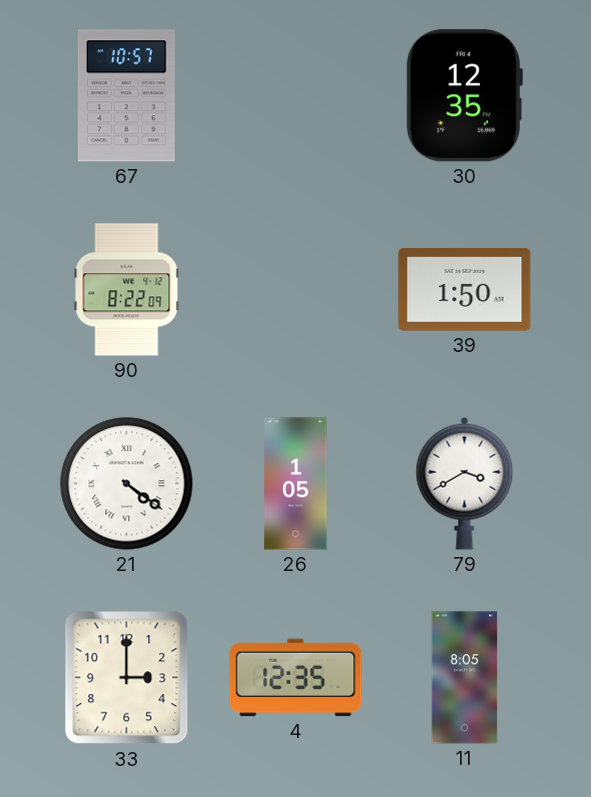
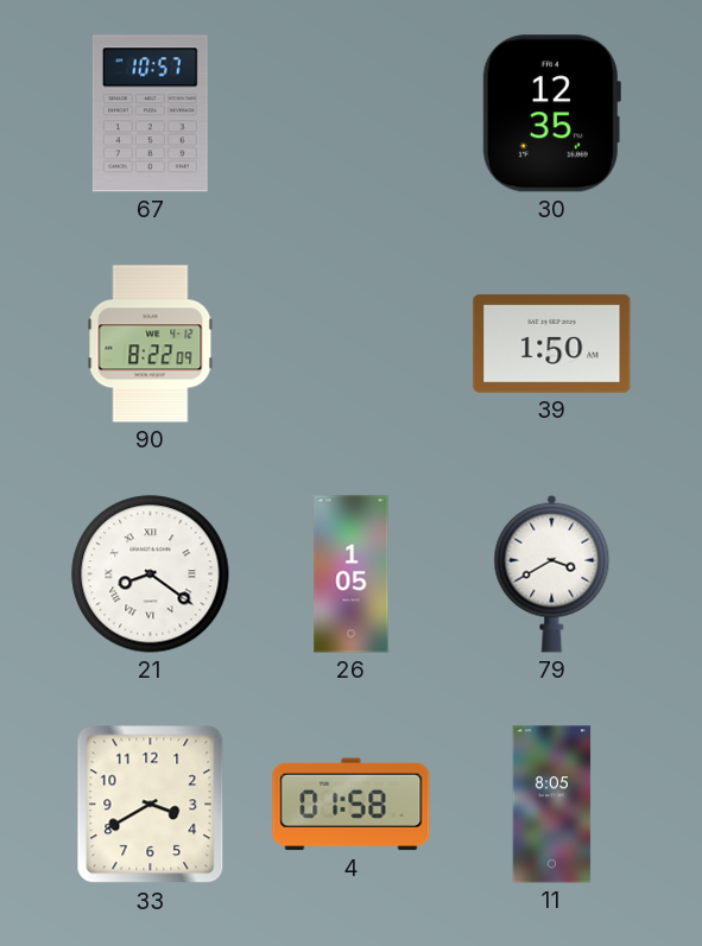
21: 4:21 -> 8:21 (151, 574)
33: 3:00 -> 3:40 (151, 805)
4: 12:35 -> 01:58 (352, 805)
